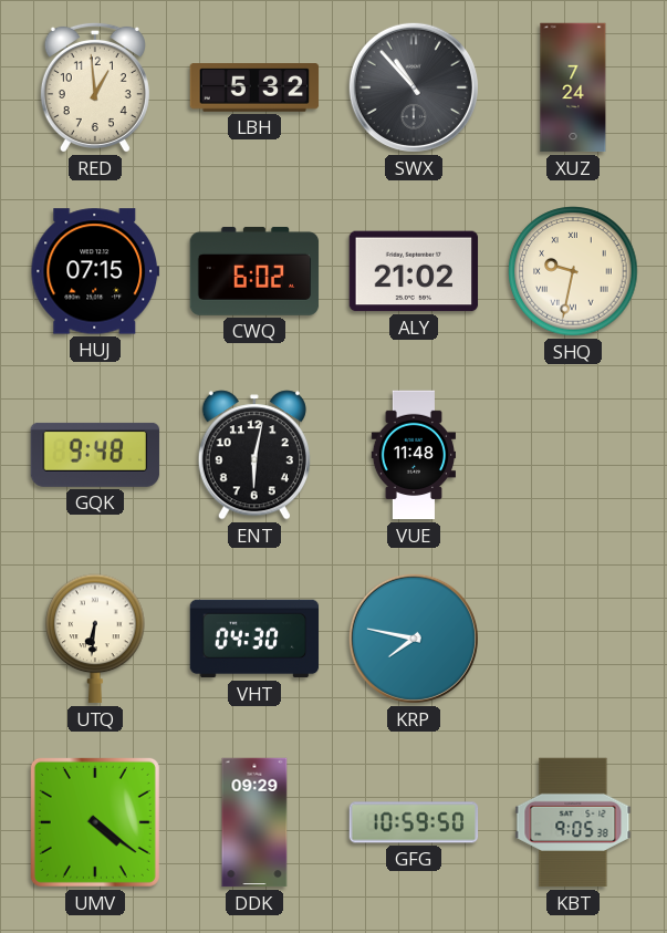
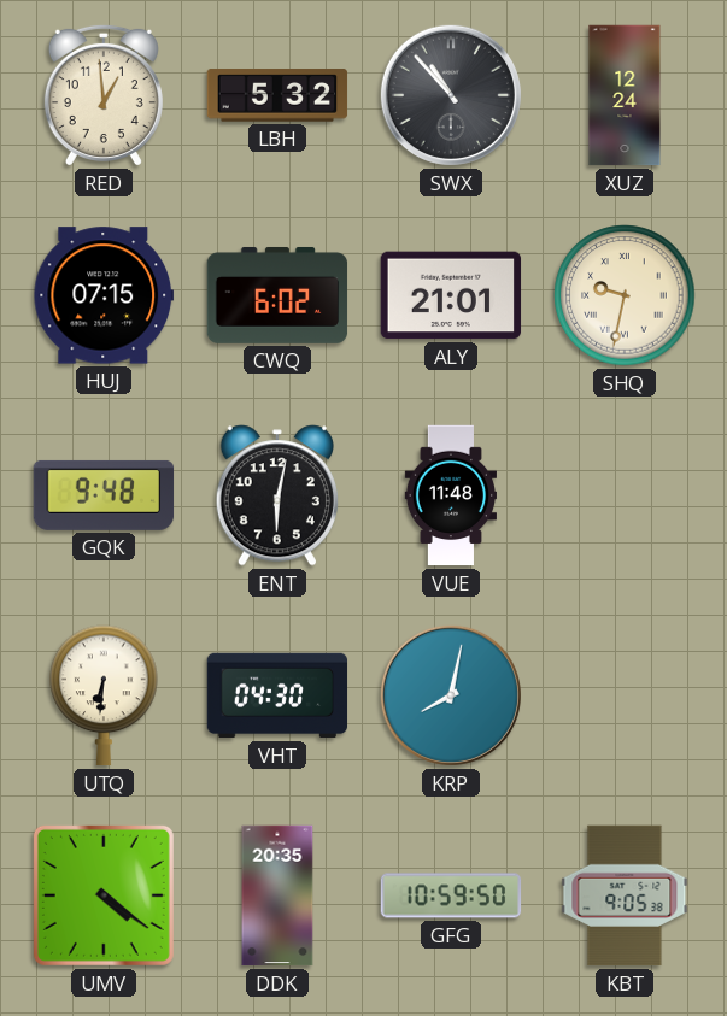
XUZ: 7:24 -> 12:24 (625, 95)
ALY: 21:02 -> 21:01 (451, 295)
KRP: 7:47 -> 8:02 (451, 695)
DDK: 09:29 -> 20:35 (277, 895)
